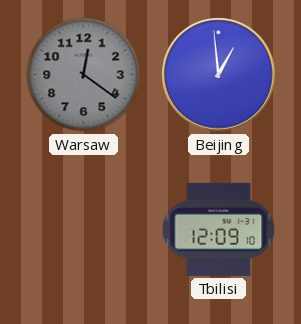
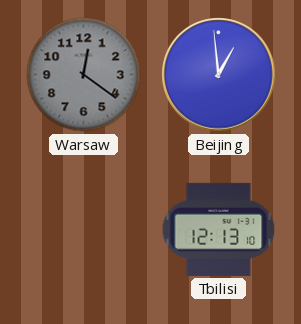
Tbilisi: 12:09 -> 12:13 (219, 229)
